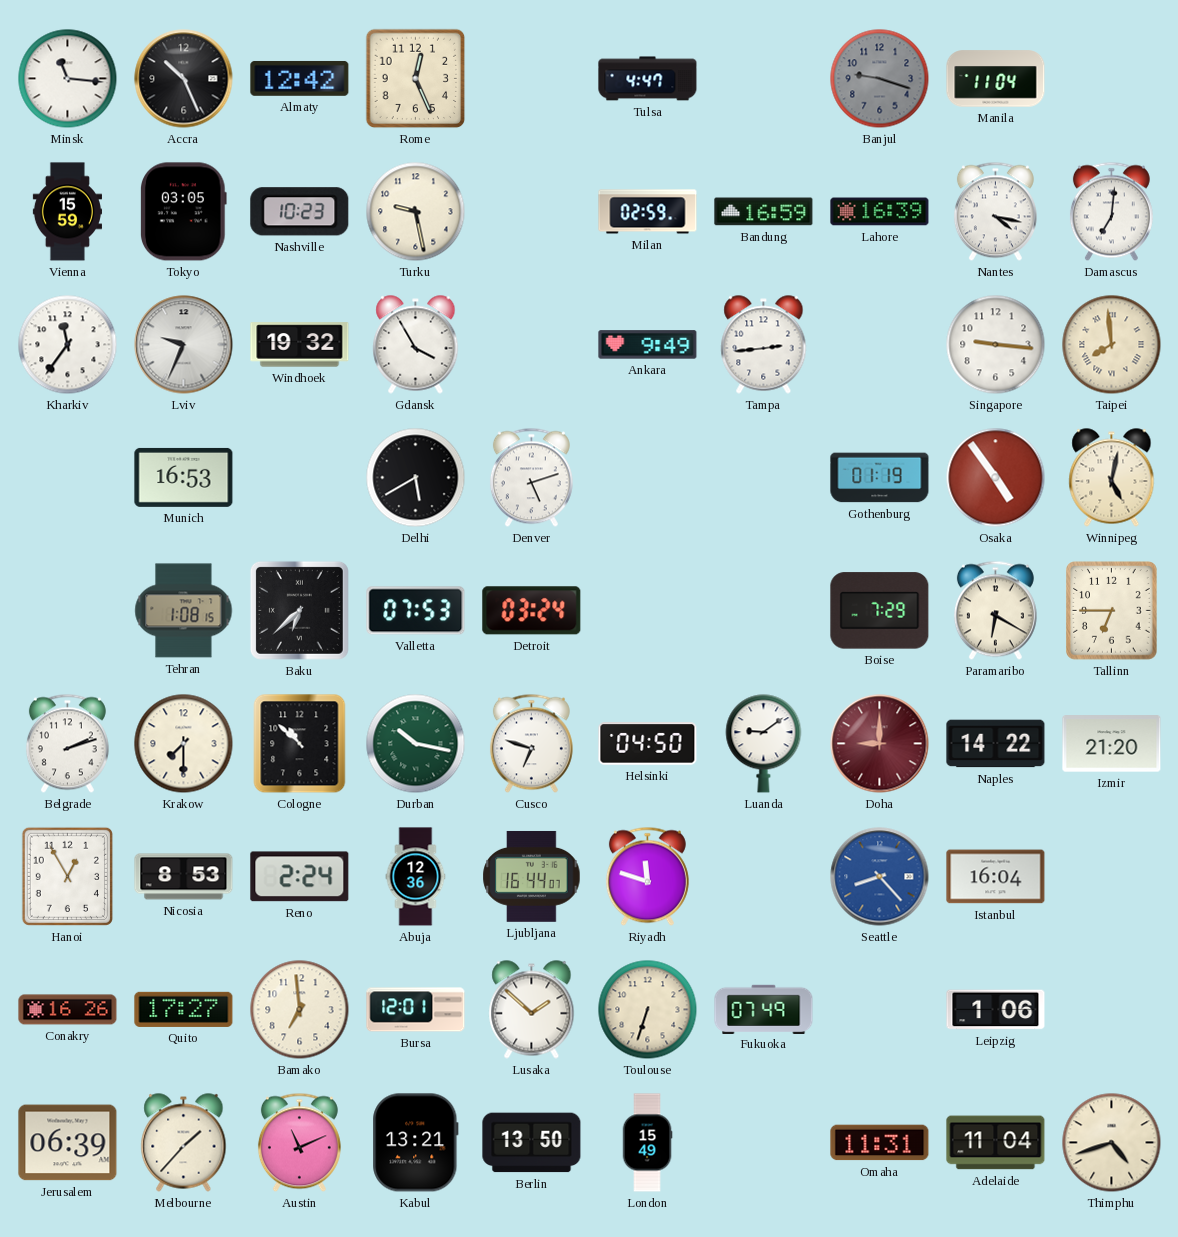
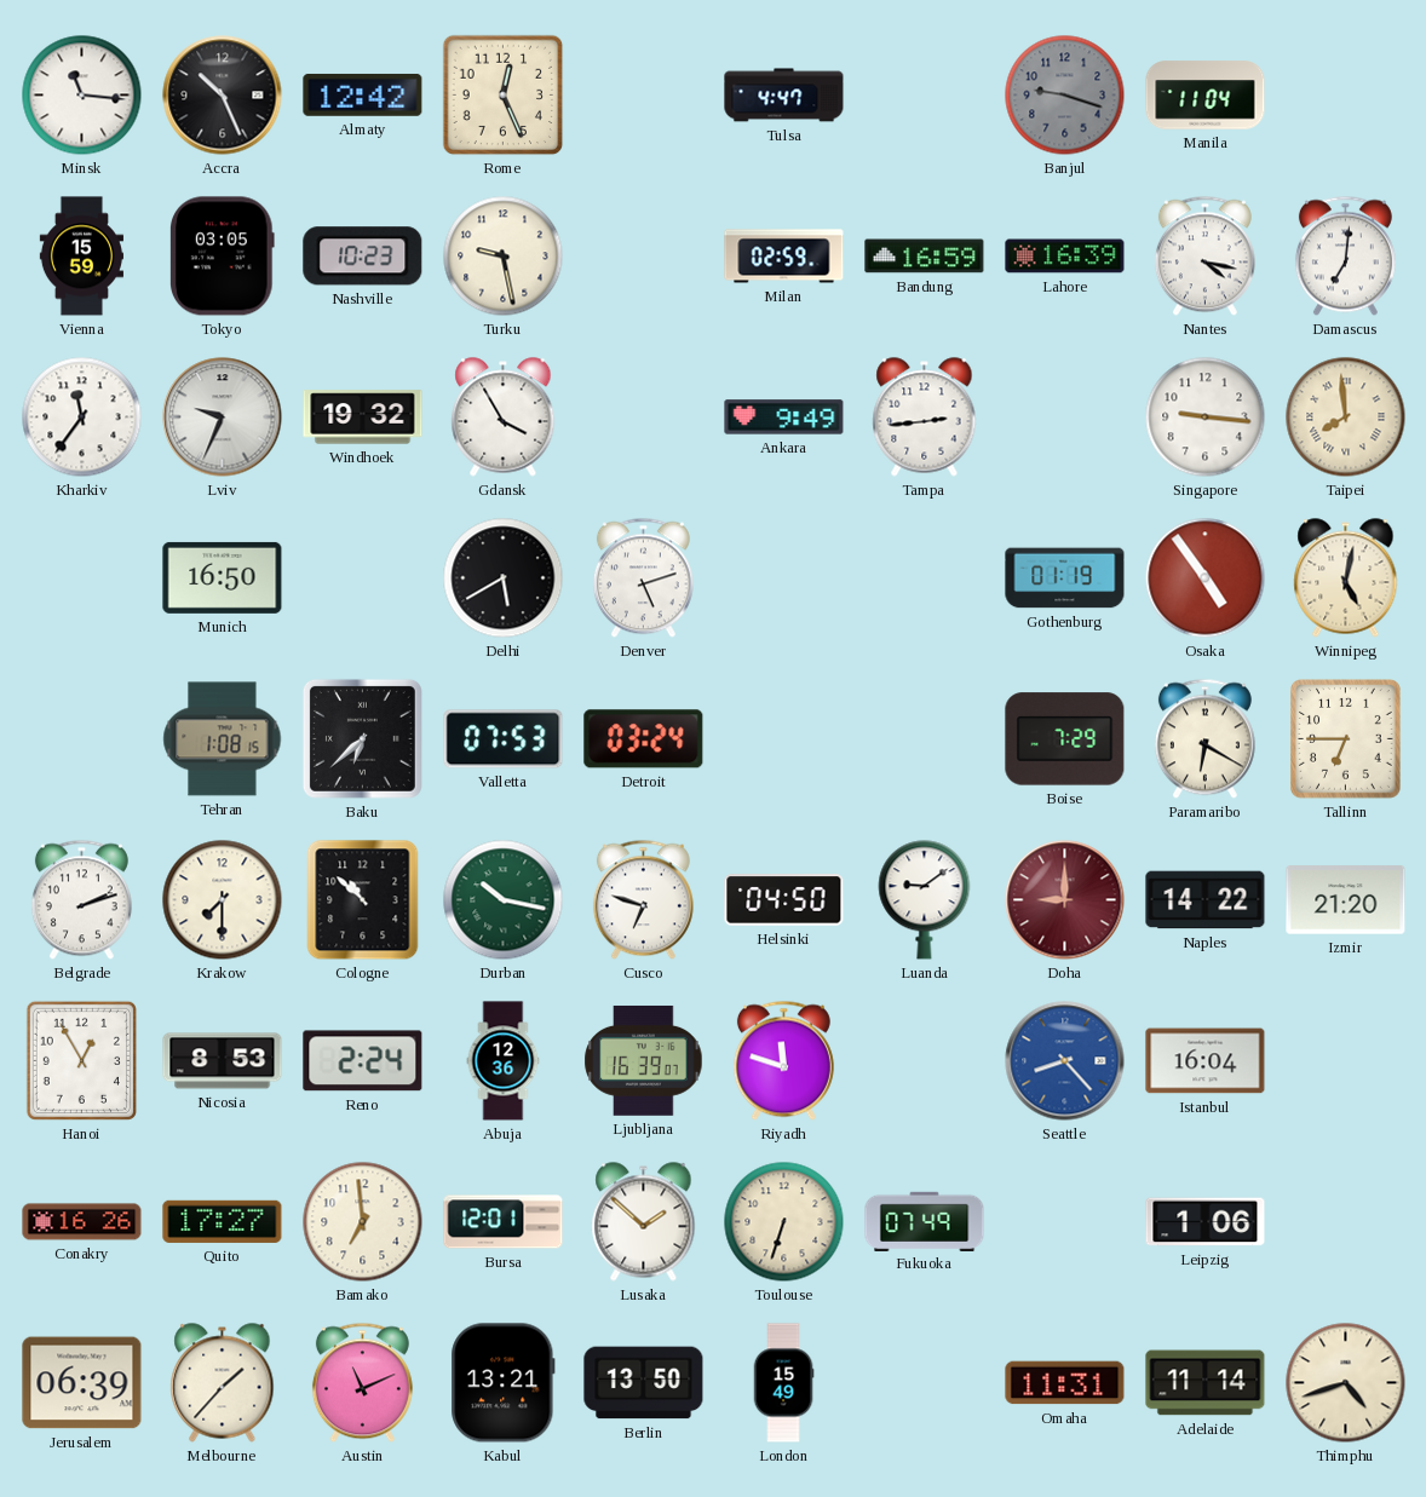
Munich: 16:53 -> 16:50 (223, 577)
Ljubljana: 16:44 -> 16:39 (644, 1061)
Adelaide: 11:04 -> 11:14 (1206, 1383)
